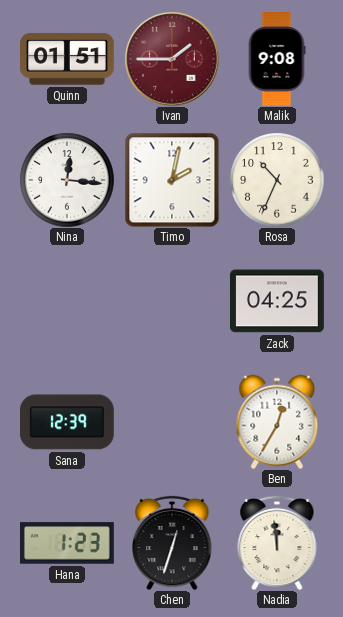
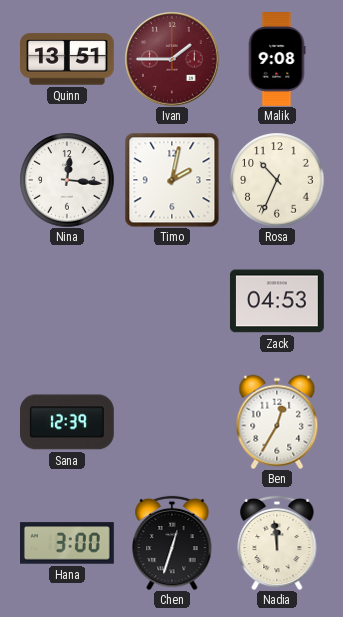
Quinn: 01:51 -> 13:51 (68, 59)
Zack: 04:25 -> 04:53 (277, 301)
Hana: 1:23 -> 3:00 (68, 543)
